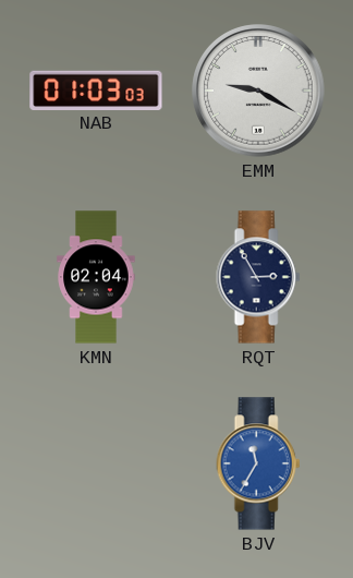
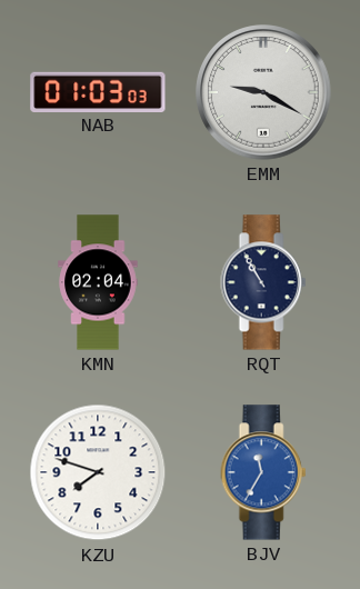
RQT: 2:55 -> 10:55 (263, 282)
KZU: none -> 7:48 (98, 472)
